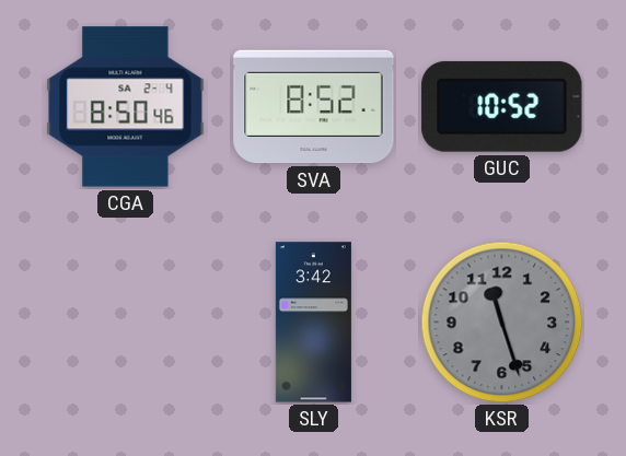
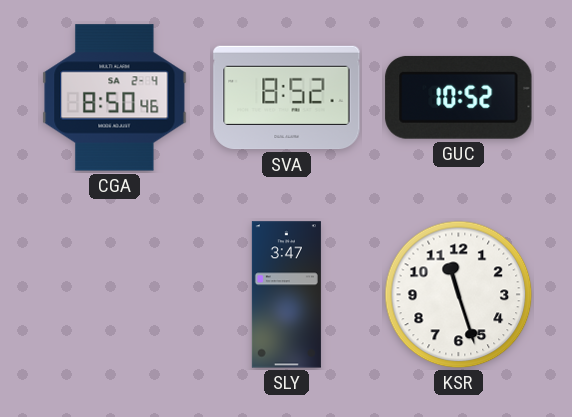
SLY: 3:42 -> 3:47 (286, 295)
KSR dial: grey -> white (459, 295)
